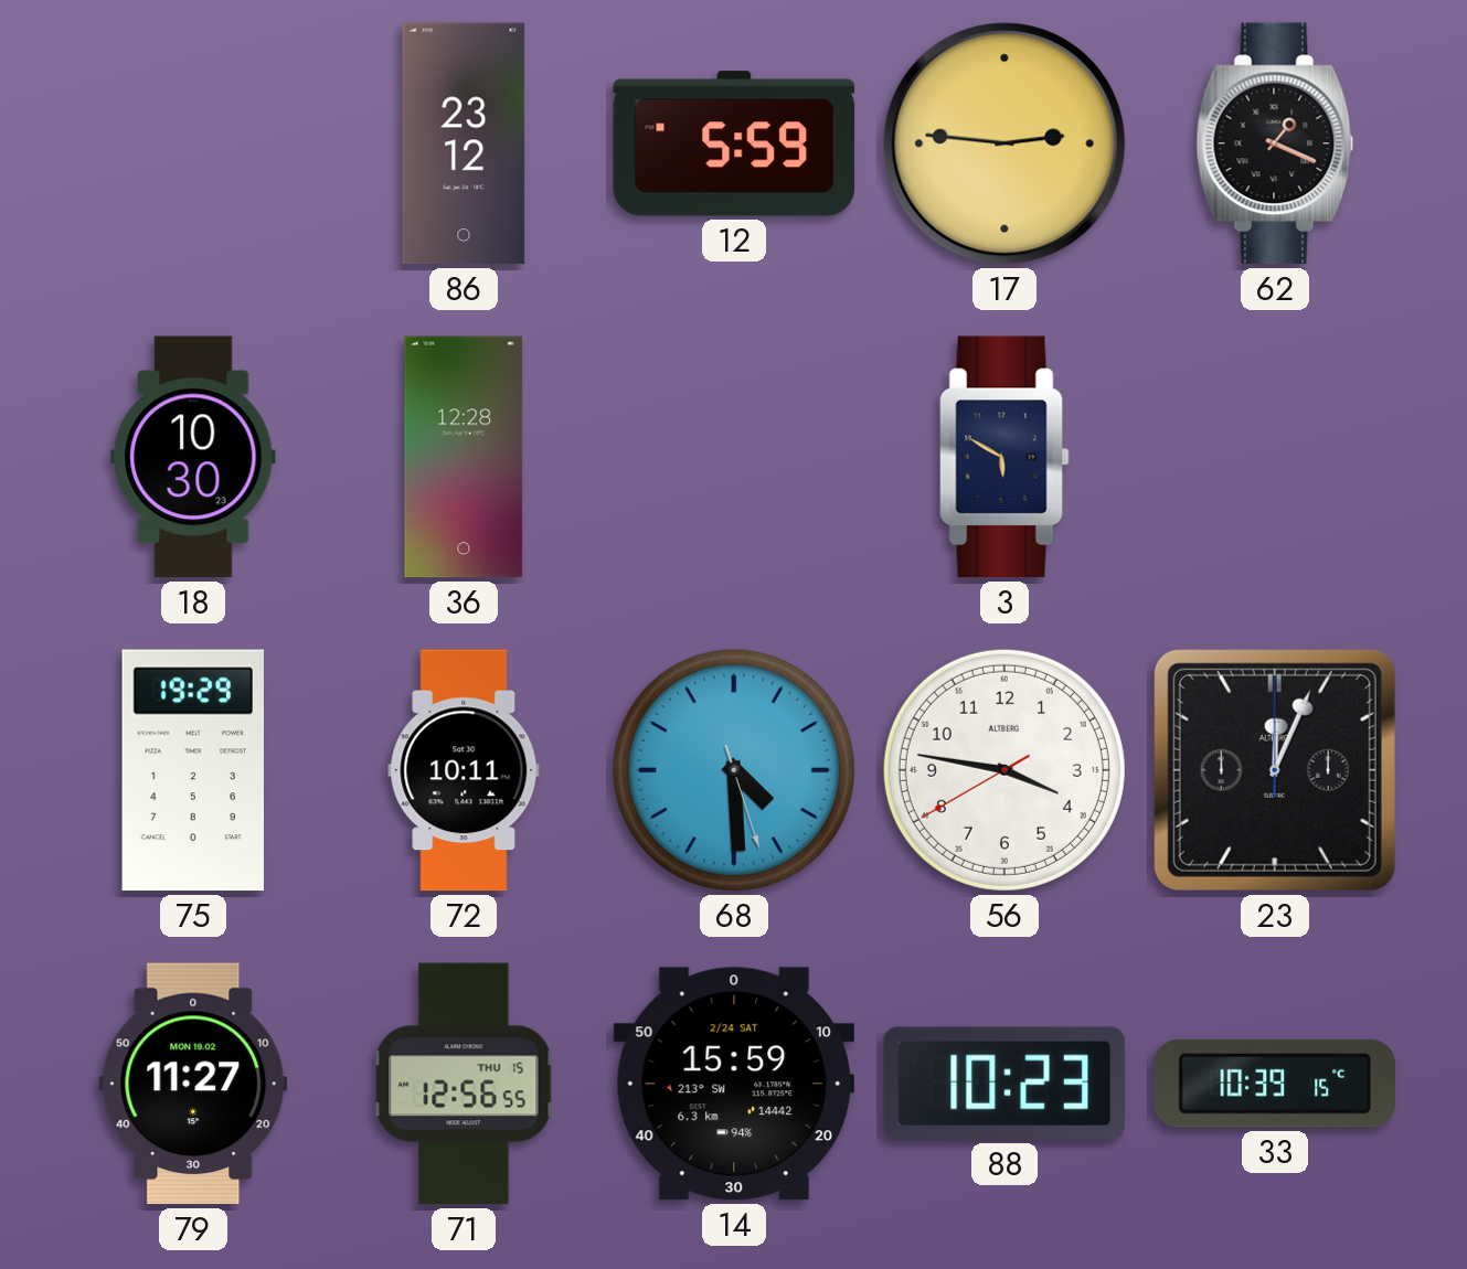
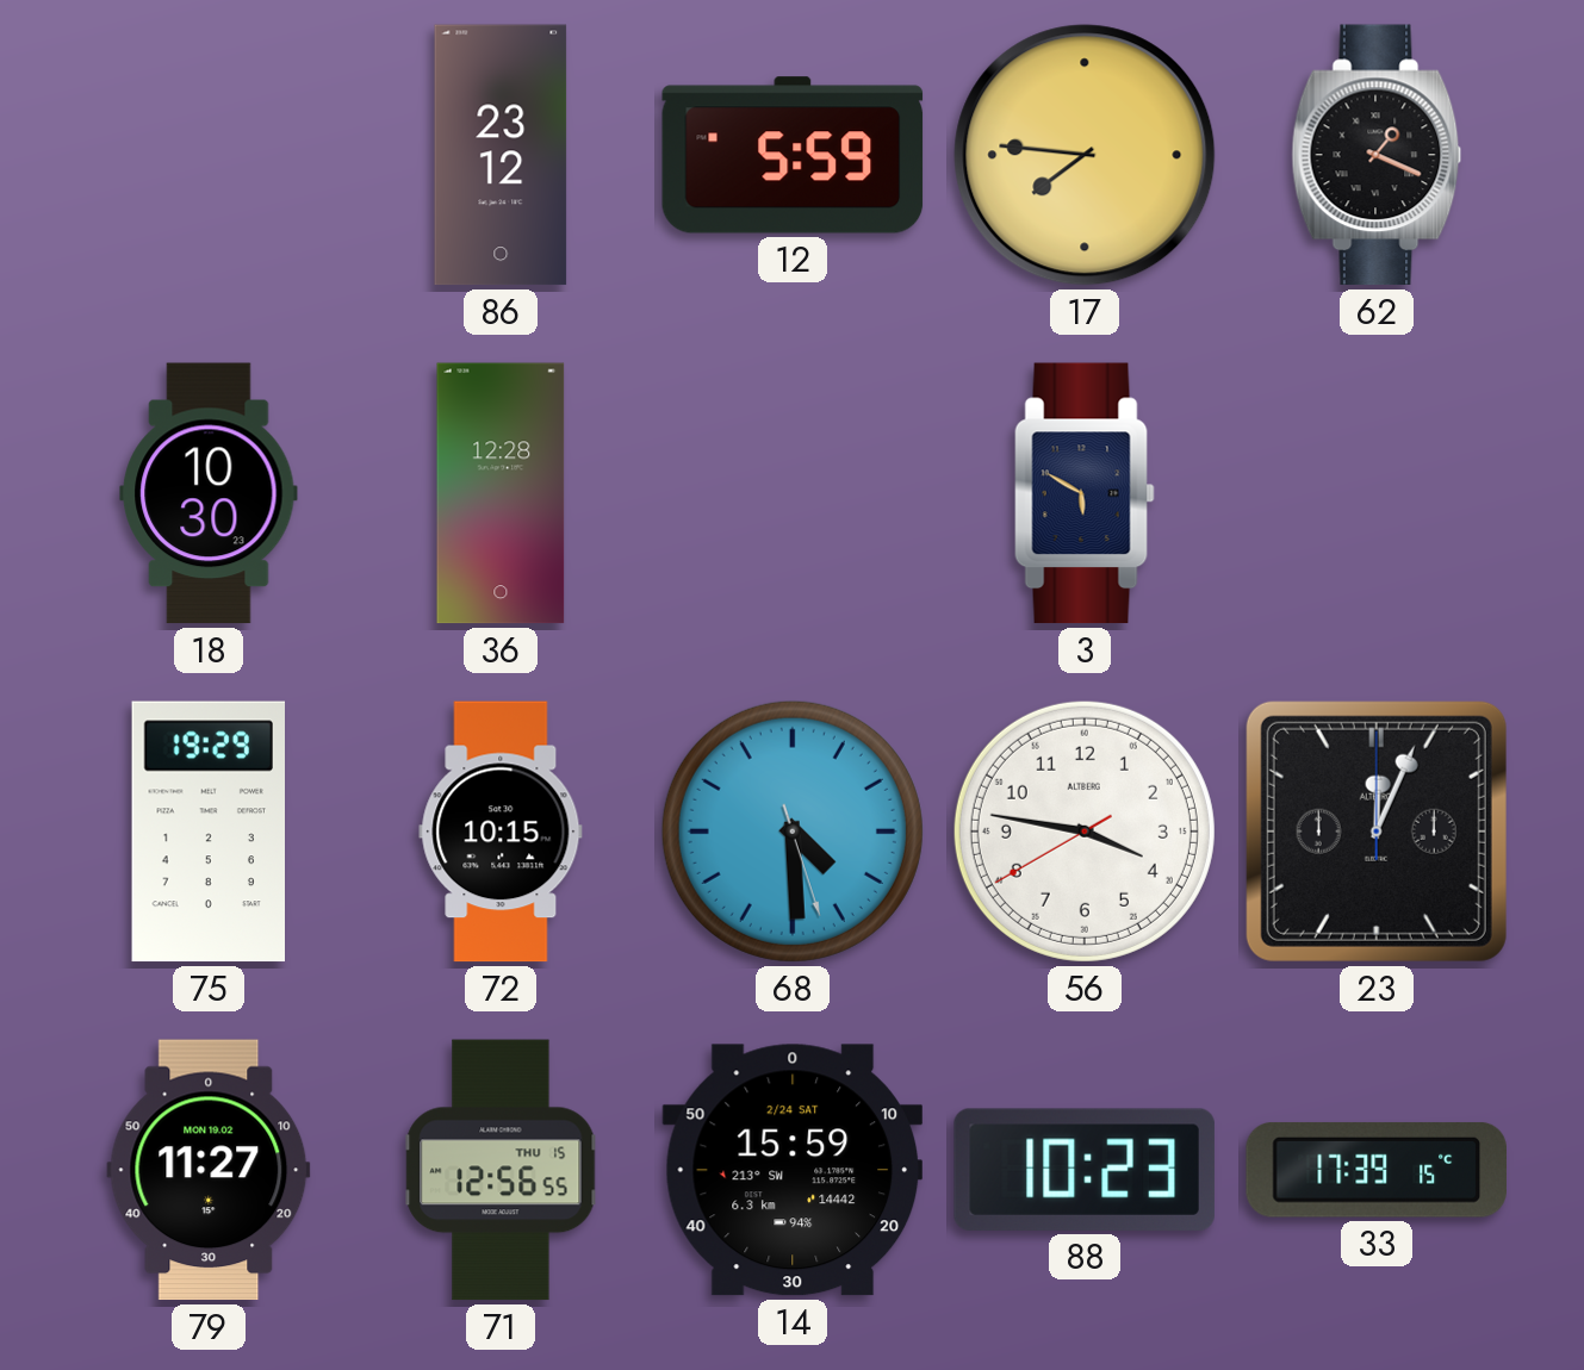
17: 2:46 -> 7:46 (1085, 155)
72: 10:11 -> 10:15 (501, 832)
33: 10:39 -> 17:39 (1375, 1170)
